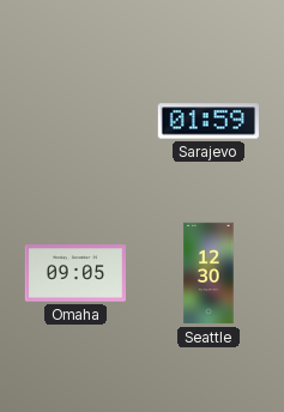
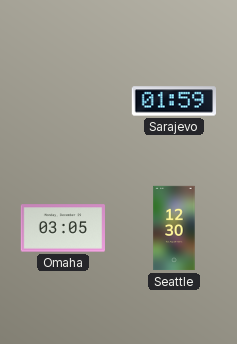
Omaha: 09:05 -> 03:05 (62, 228)
